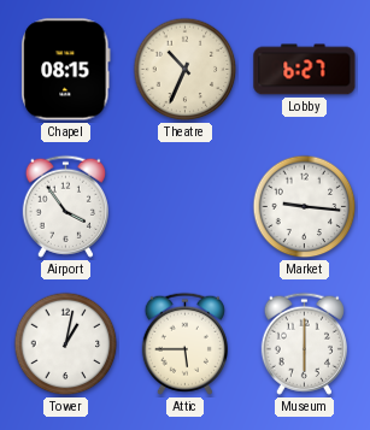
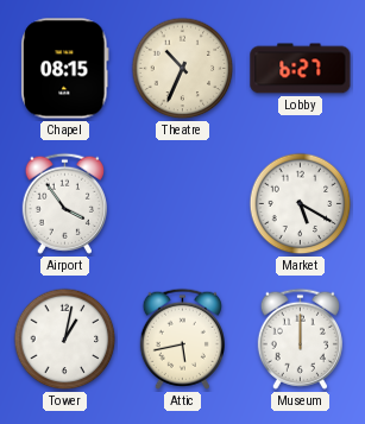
Market: 9:16 -> 5:20 (301, 204)
Attic: 5:45 -> 5:43 (182, 338)
Museum: 6:00 -> 12:00 (300, 338)
